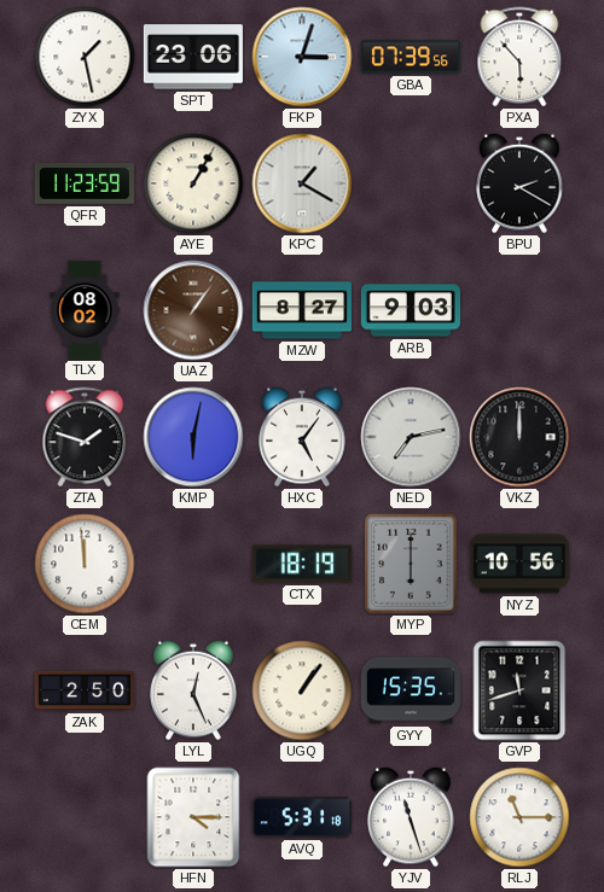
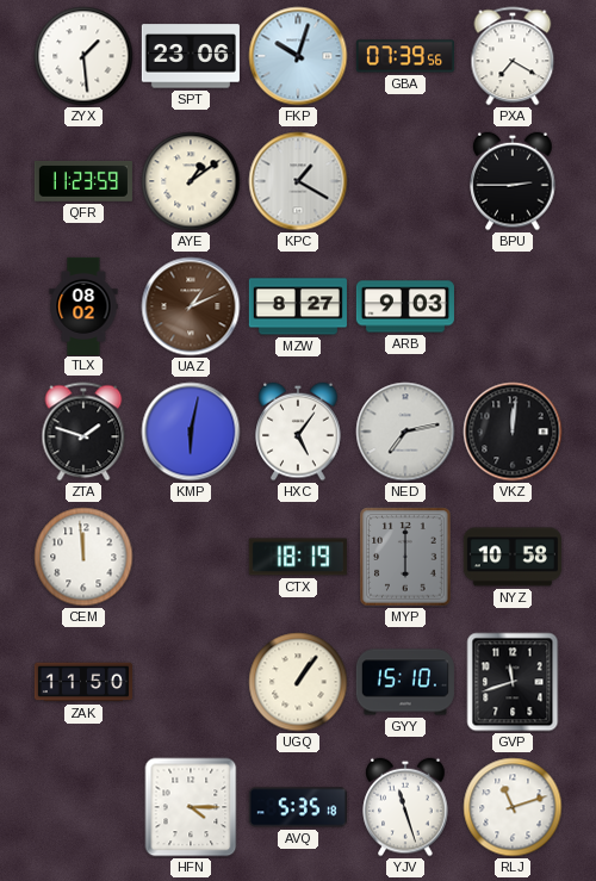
ZYX: 1:28 -> 1:29 (83, 56)
FKP: 3:03 -> 10:03 (298, 56)
PXA: 5:53 -> 7:20 (513, 56)
AYE: 1:05 -> 1:09 (191, 181)
BPU: 2:20 -> 2:45 (513, 181)
UAZ: 1:06 -> 1:11 (191, 306)
VKZ: 12:00 -> 12:01 (513, 432)
NYZ: 10:56 -> 10:58 (513, 557)
ZAK: 2:50 -> 11:50 (82, 682)
LYL: 12:26 -> none (193, 690)
GYY: 15:35 -> 15:10 (405, 682)
AVQ: 5:31 -> 5:35 (298, 807)
RLJ: 11:15 -> 11:12 (513, 807)
